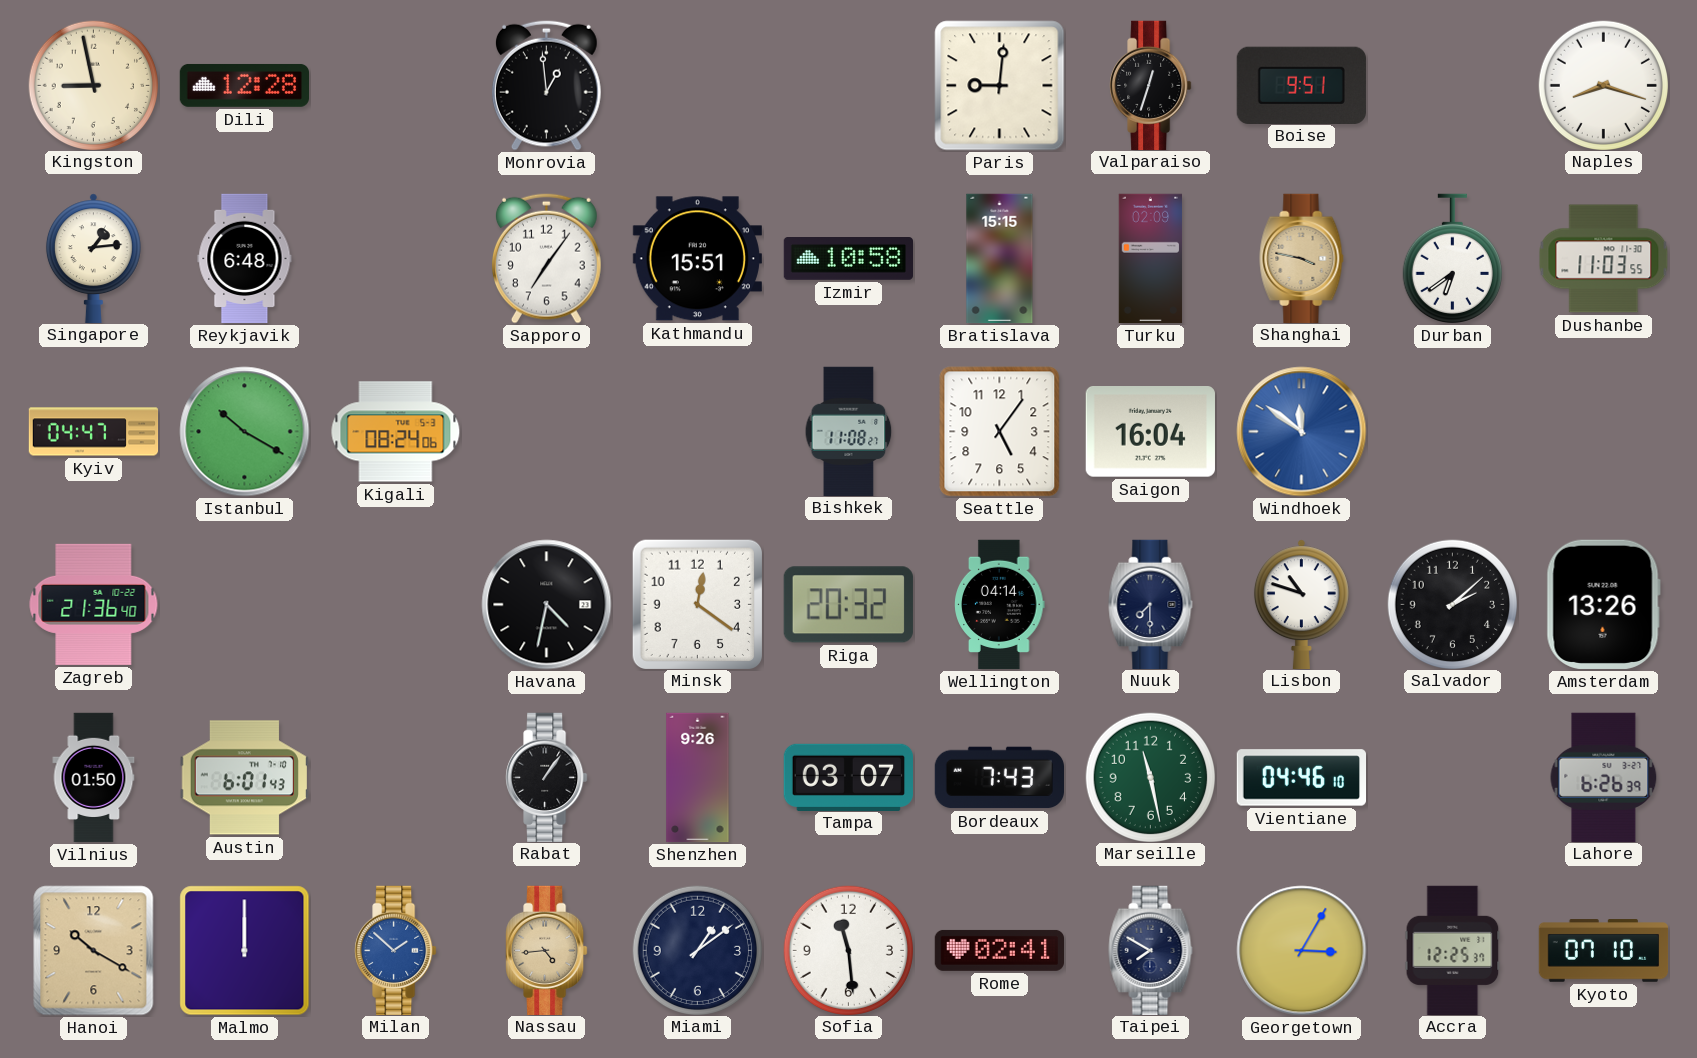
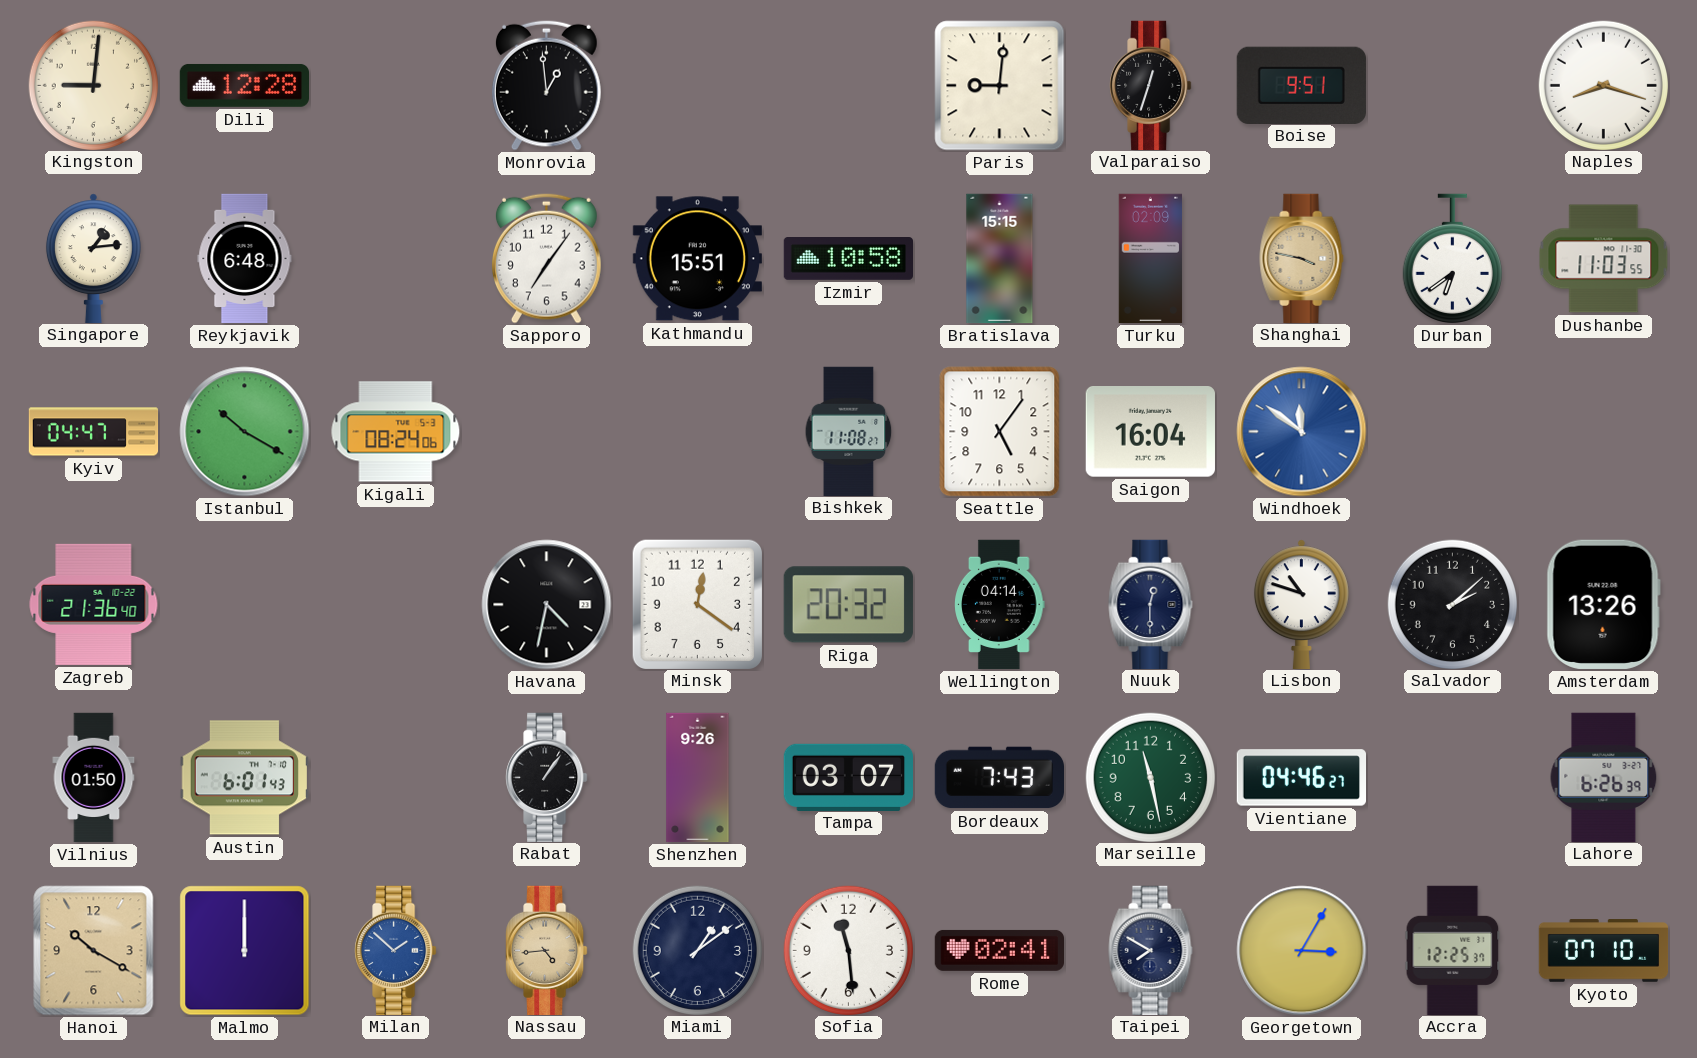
Kingston: 8:58 -> 9:01 (93, 85)
Nuuk: 7:30 -> 12:30 (1151, 604)
Vientiane: 04:46:10 -> 04:46:27 (1302, 778)
